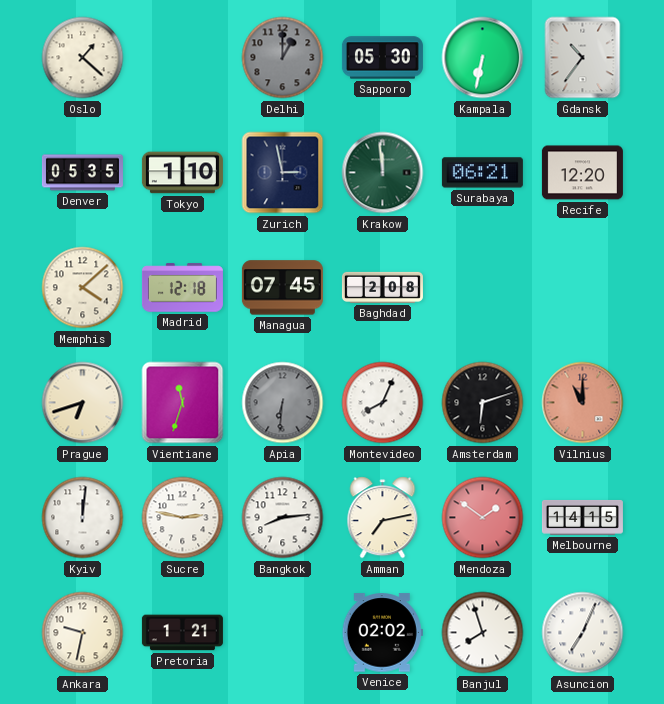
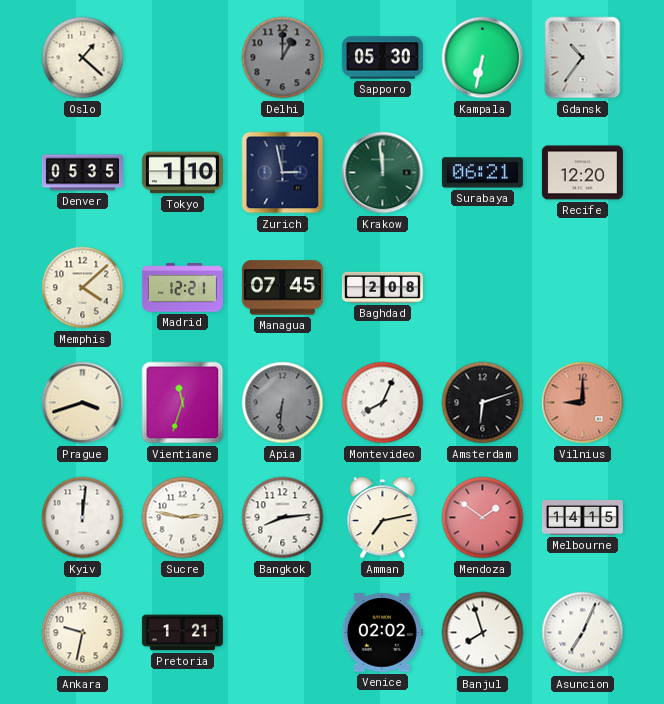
Madrid: 12:18 -> 12:21 (182, 288)
Prague: 6:42 -> 3:42 (83, 403)
Vilnius: 11:00 -> 9:00 (583, 403)
